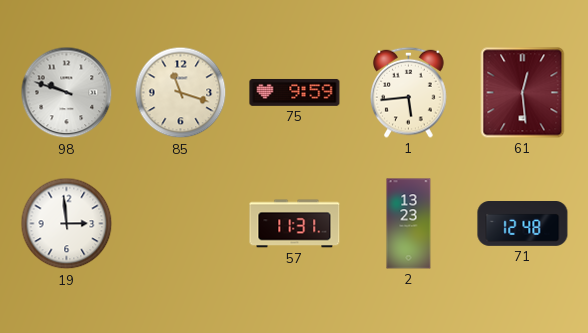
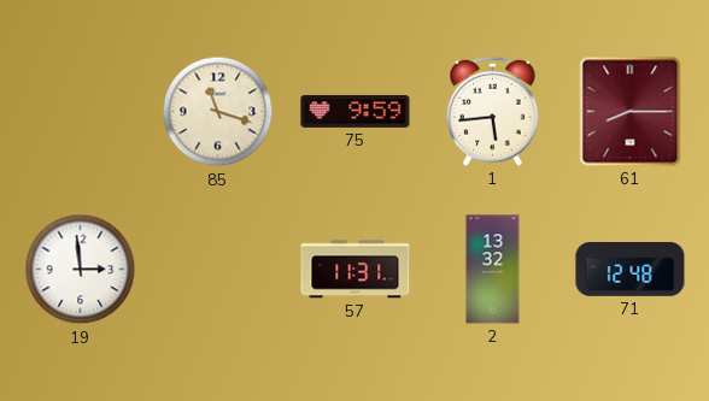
98: 9:48 -> none (67, 93)
61: 12:29 -> 8:15 (631, 112)
2: 13:23 -> 13:32 (493, 270)
